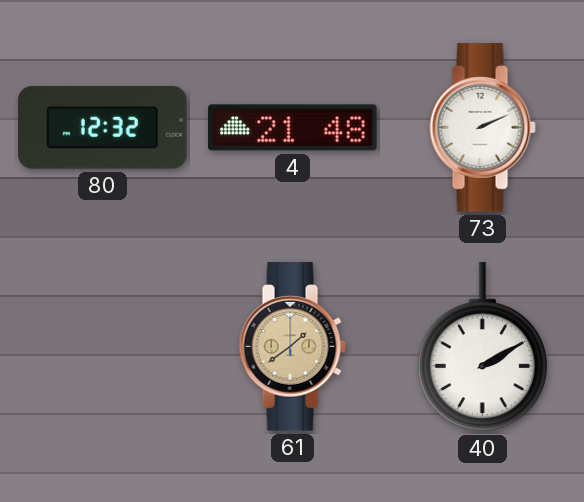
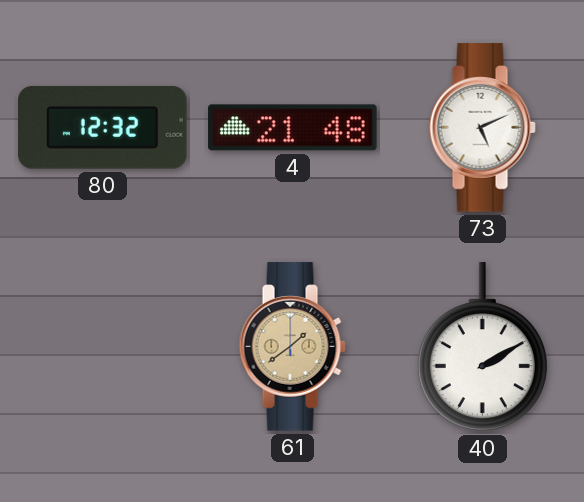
73: 2:11 -> 5:11 (482, 128)
